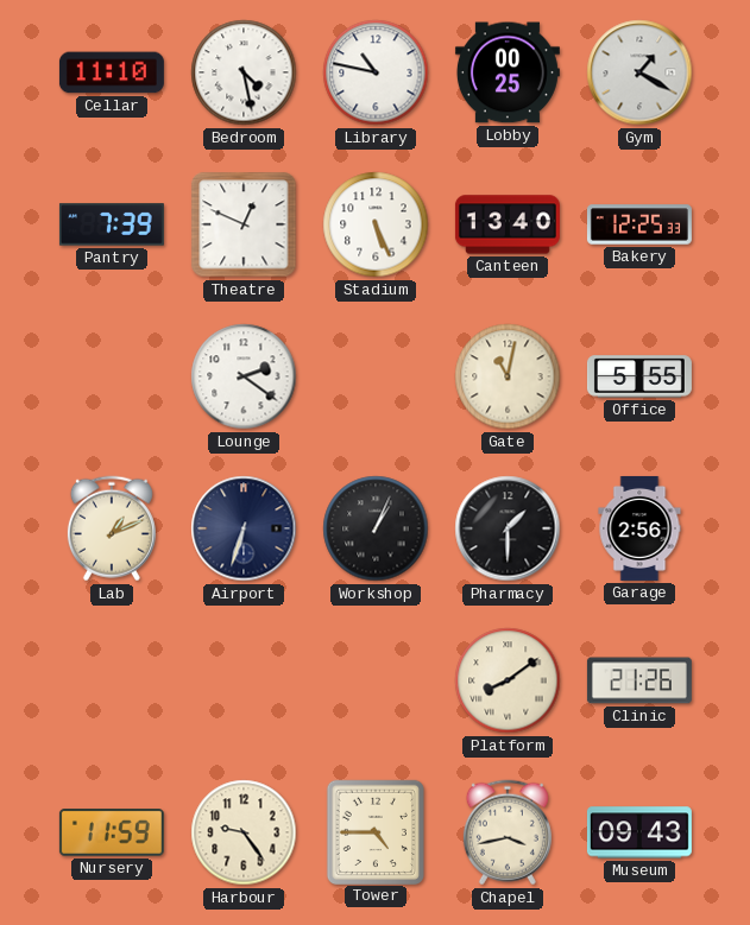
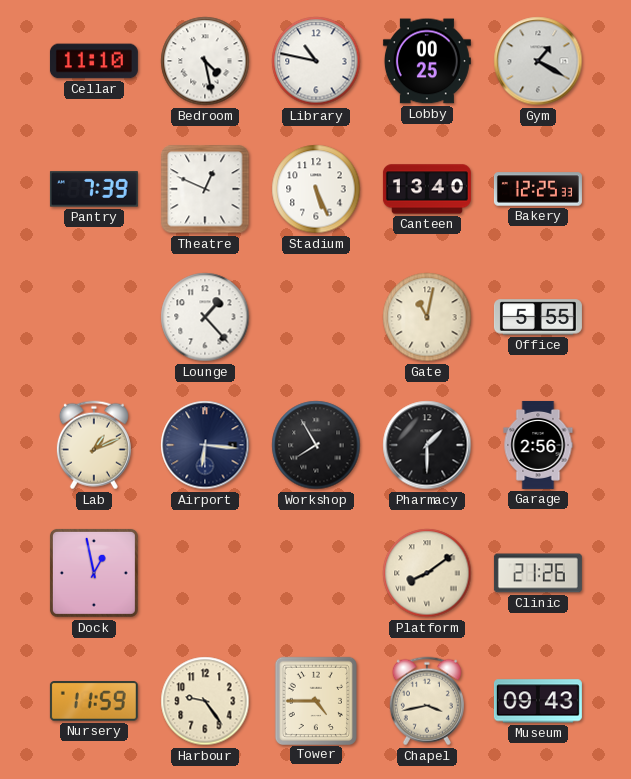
Lounge: 2:21 -> 1:23 (205, 317)
Airport: 6:33 -> 6:16 (205, 445)
Workshop: 1:04 -> 7:55 (316, 445)
Dock: none -> 12:58 (94, 573)
